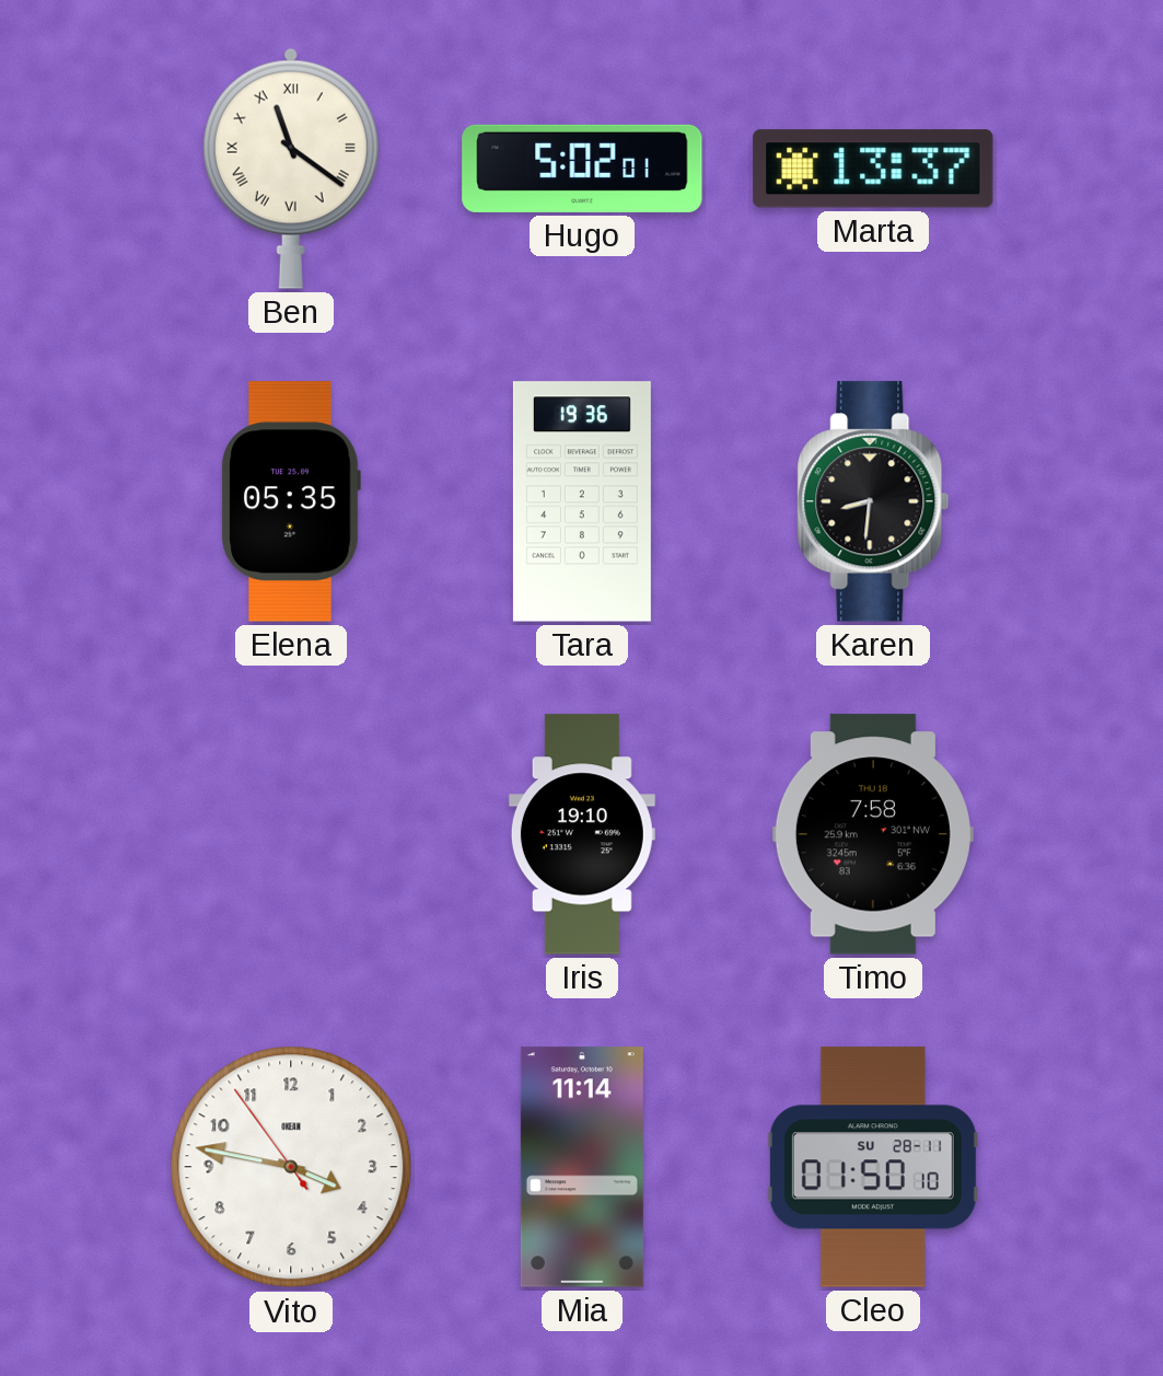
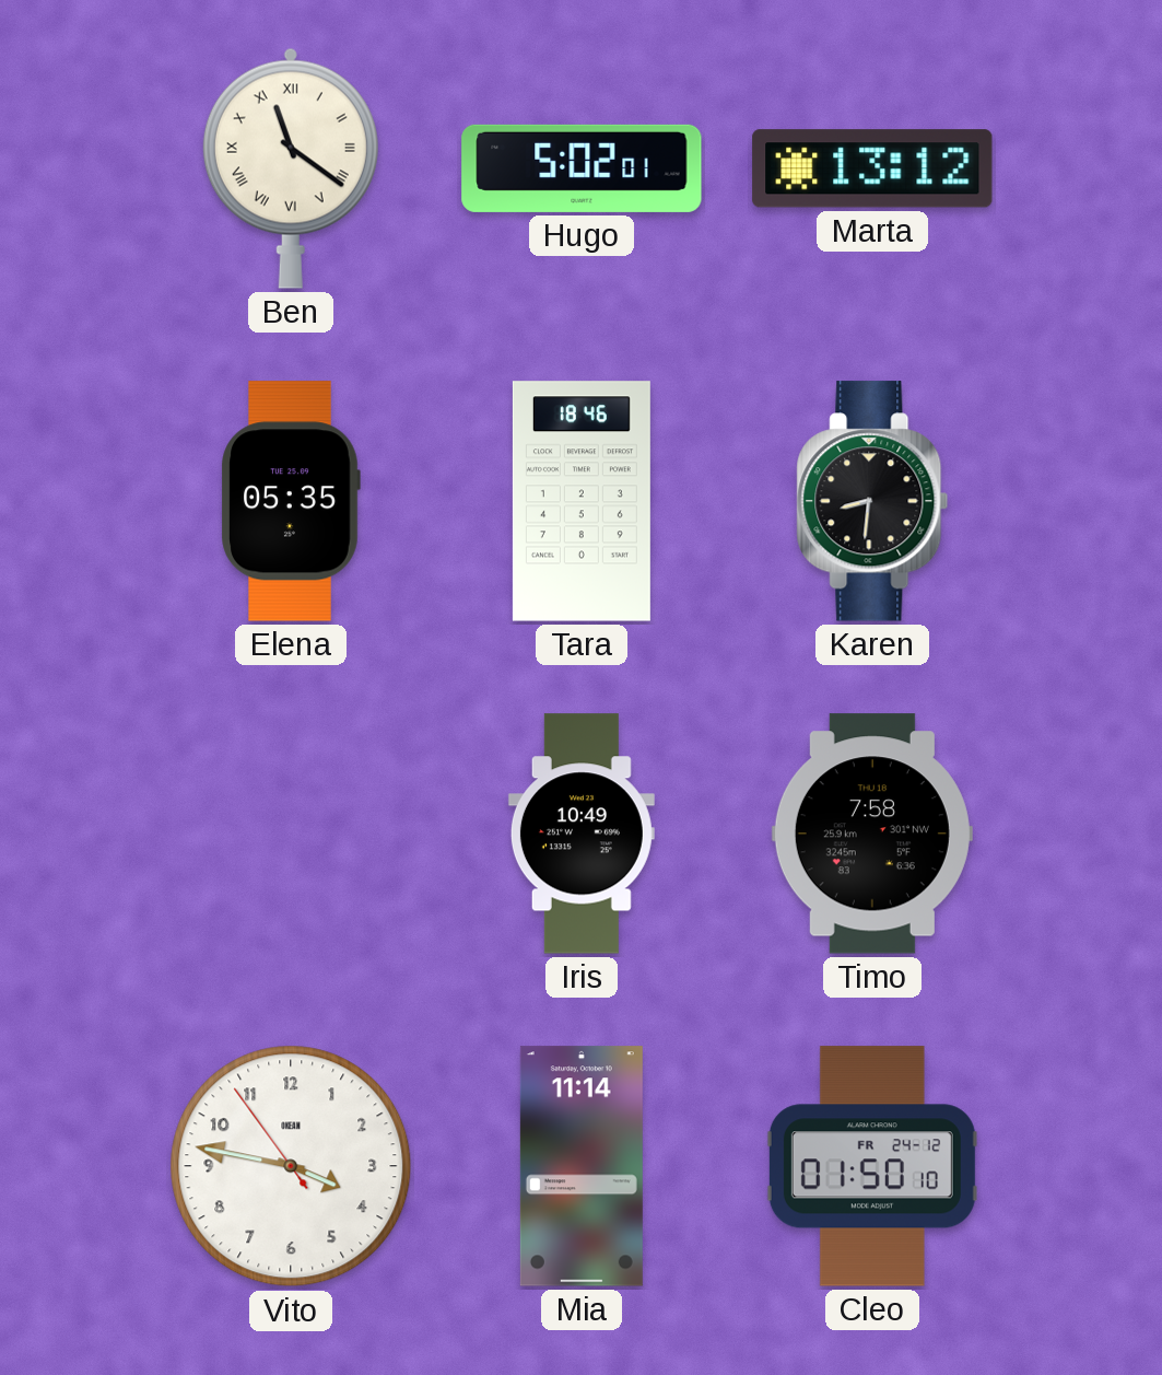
Marta: 13:37 -> 13:12 (872, 168)
Tara: 19:36 -> 18:46 (582, 501)
Iris: 19:10 -> 10:49 (582, 834)
Cleo date: SU 28-11 -> FR 24-12 (872, 1166)
